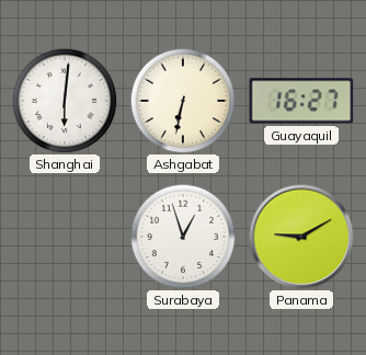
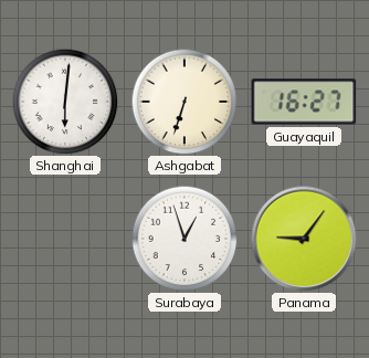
Ashgabat: 6:32 -> 6:33 (184, 102)
Panama: 9:10 -> 9:06 (304, 239)
